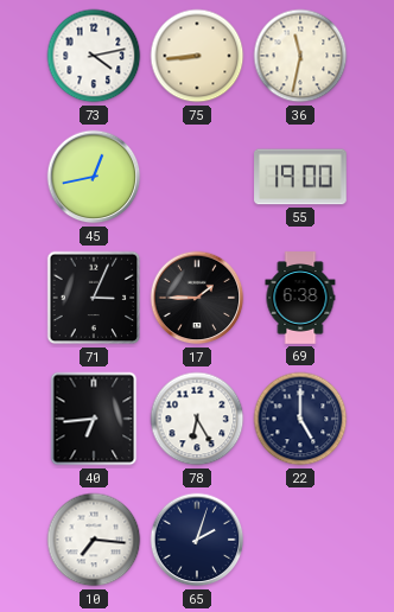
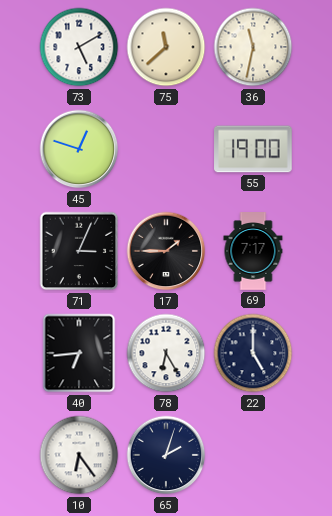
73: 4:13 -> 5:10 (79, 47)
75: 8:44 -> 11:38 (166, 47)
45: 12:43 -> 12:48 (79, 149)
69: 6:38 -> 7:17 (253, 251)
10: 7:16 -> 6:24 (79, 455)
